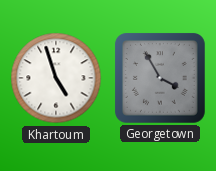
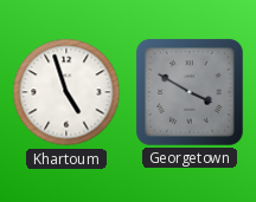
Georgetown: 3:55 -> 3:50 (190, 92)
